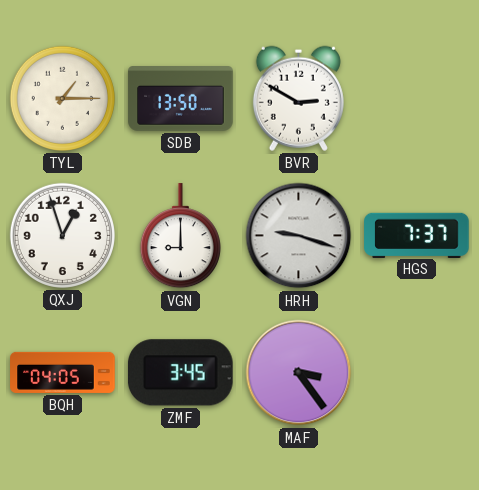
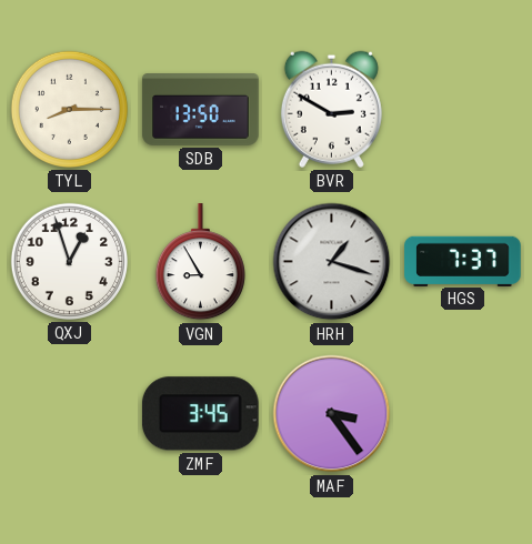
TYL: 1:15 -> 8:15 (69, 109)
VGN: 9:00 -> 8:55 (200, 262)
HRH: 9:18 -> 1:18 (332, 262)
BQH: 04:05 -> none (63, 372)
